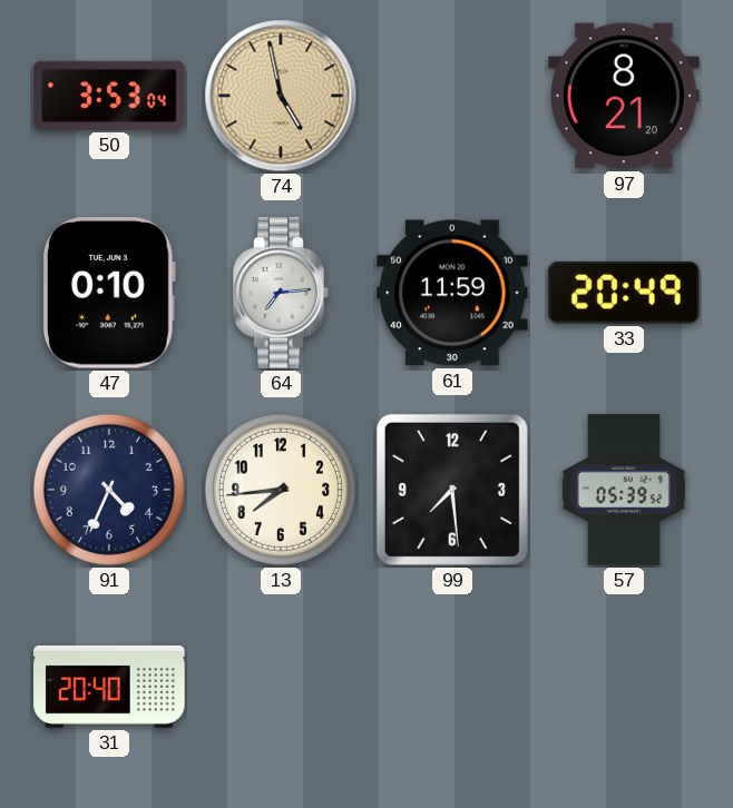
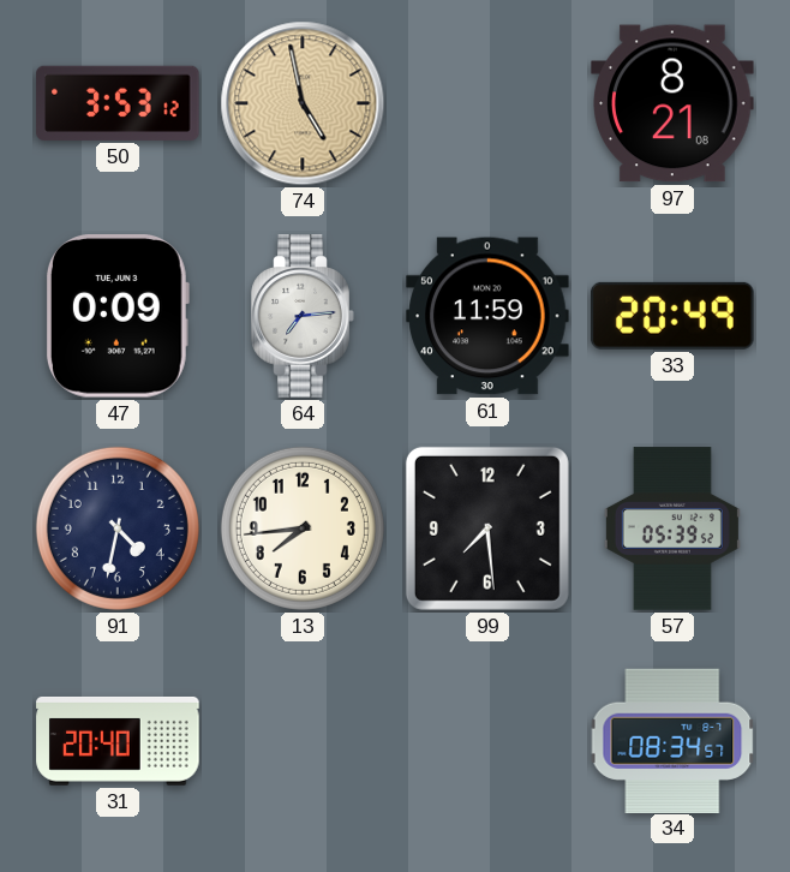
50: 3:53:04 -> 3:53:12 (118, 103)
97: 8:21:20 -> 8:21:08 (672, 103)
47: 0:10 -> 0:09 (116, 317)
91: 4:34 -> 4:32 (118, 528)
34: none -> 08:34 (672, 740)
